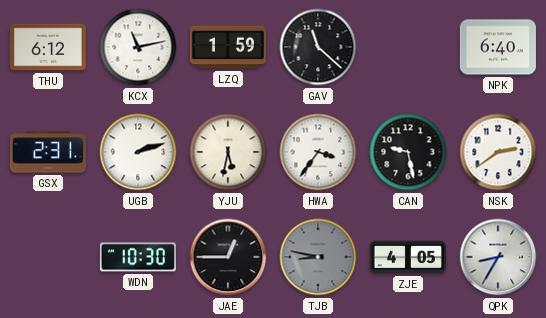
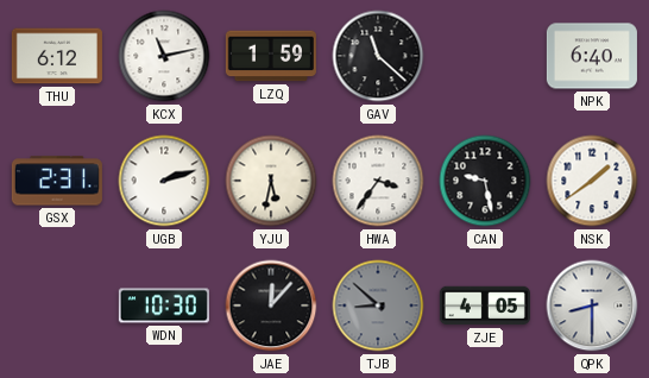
NSK: 2:39 -> 1:39 (592, 181)
JAE: 12:45 -> 12:07 (271, 305)
TJB: 8:47 -> 8:52 (378, 305)
QPK: 8:35 -> 8:30 (592, 305)
